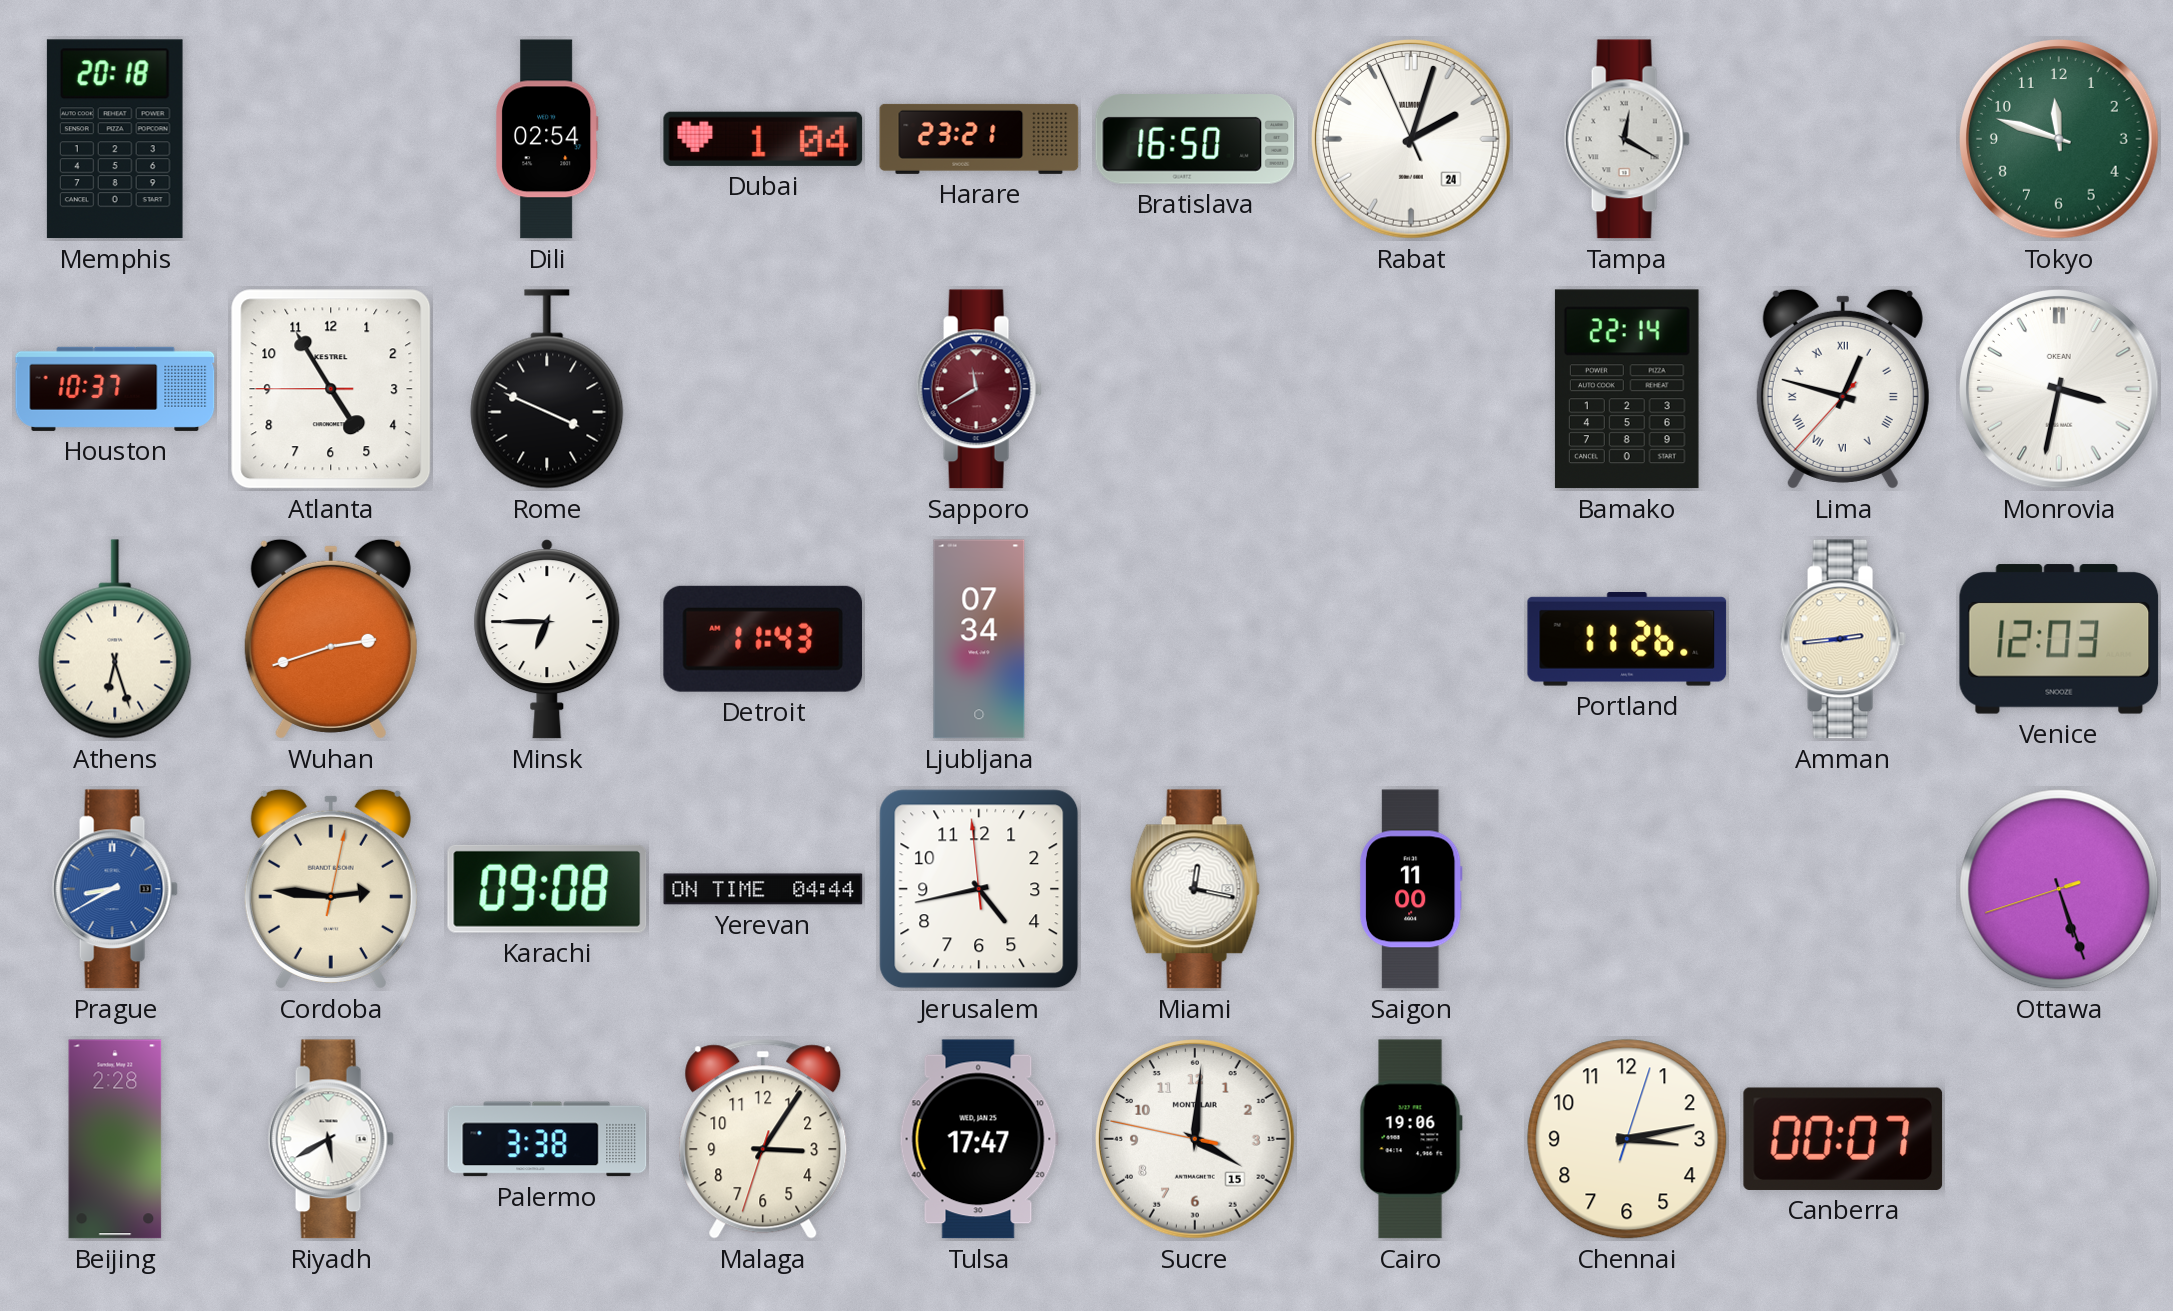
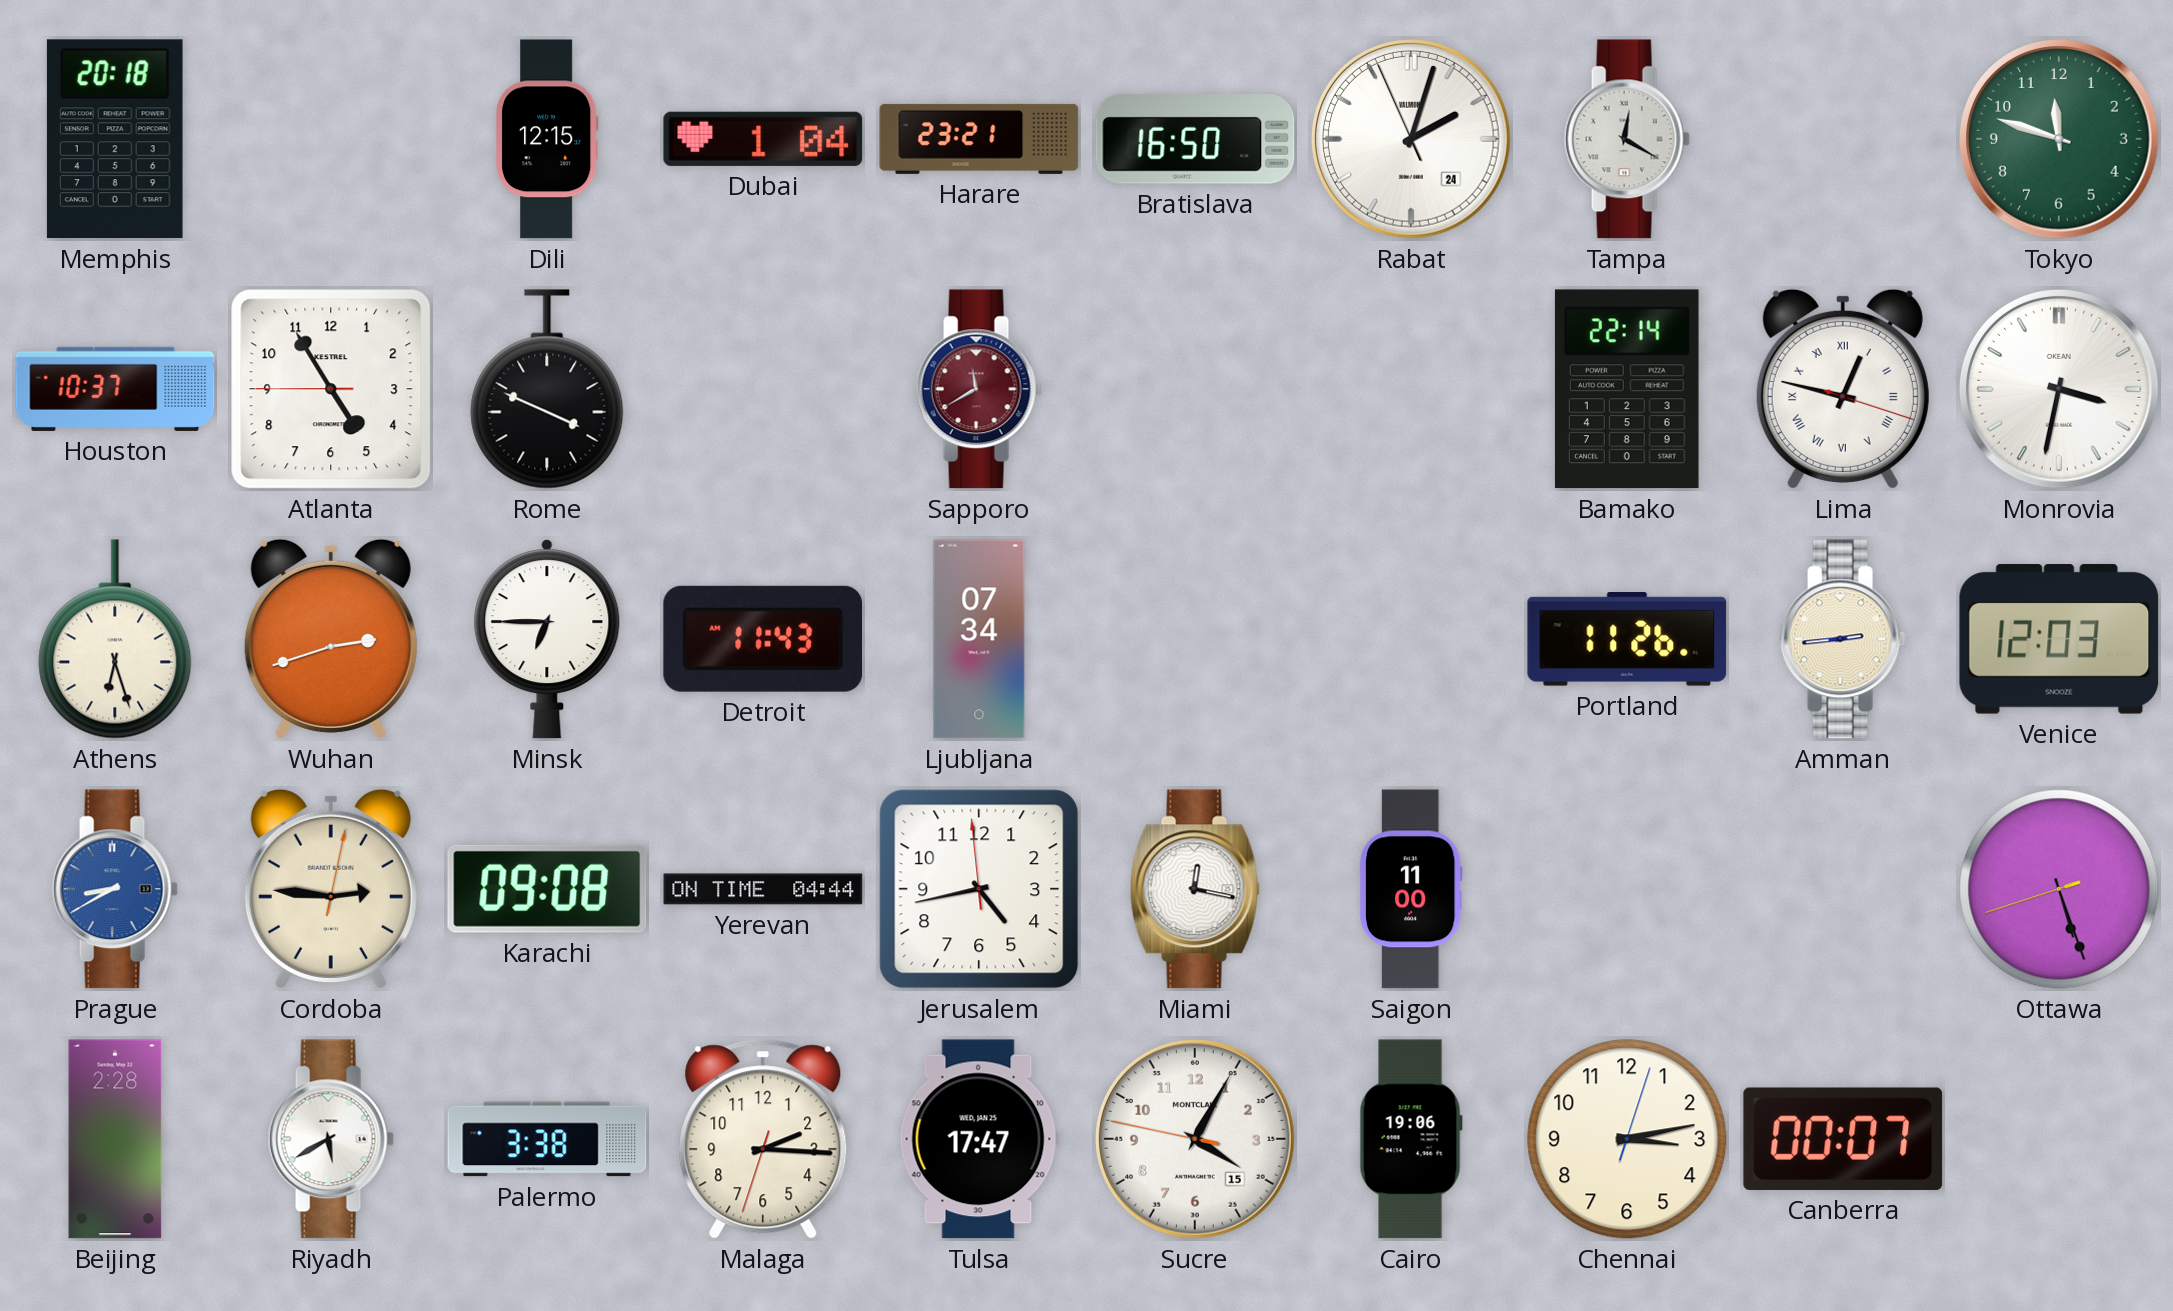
Dili: 02:54 -> 12:15 (547, 139)
Lima: 12:47:37 -> 12:47:18 (1843, 389)
Malaga: 3:05 -> 2:15 (763, 1139)
Sucre: 4:00 -> 4:04 (1196, 1140)
